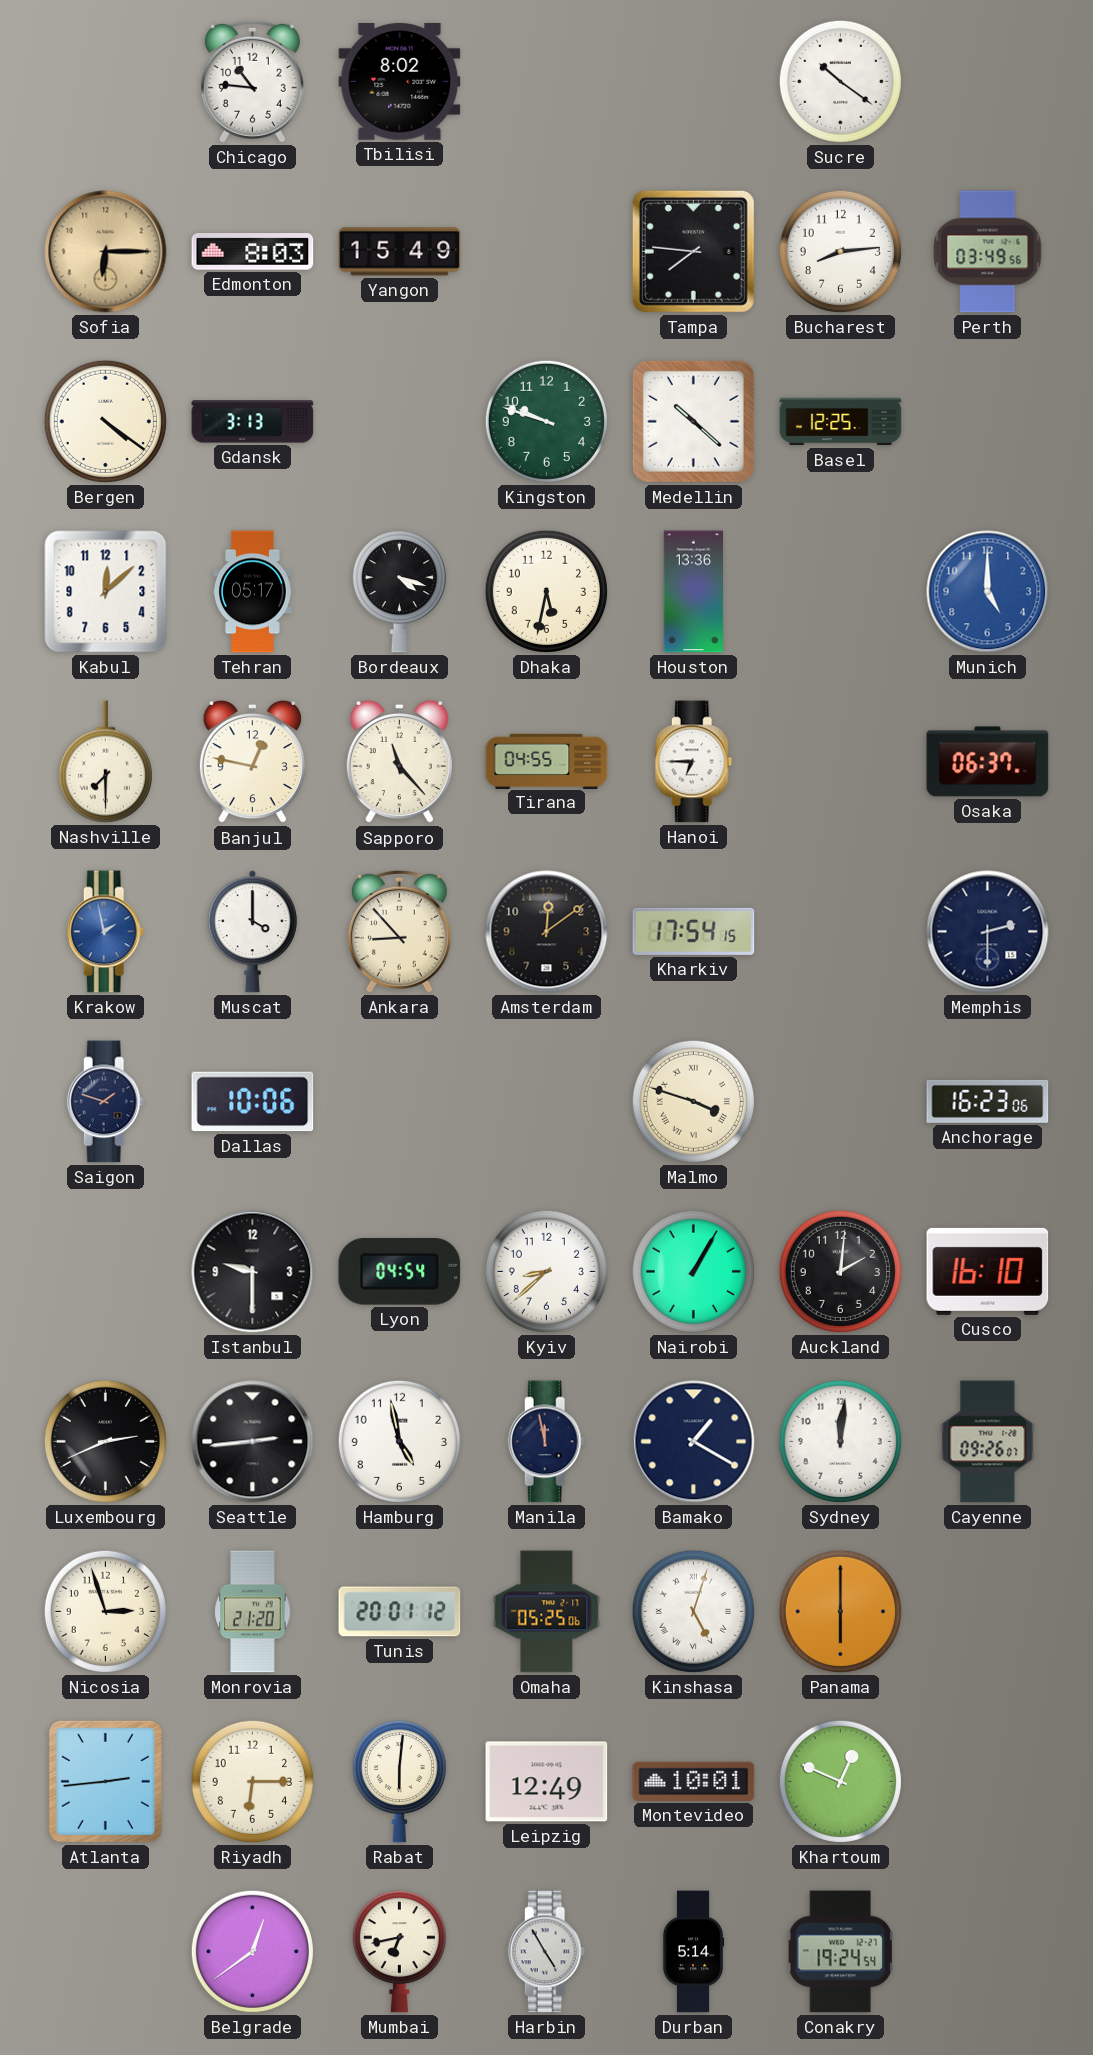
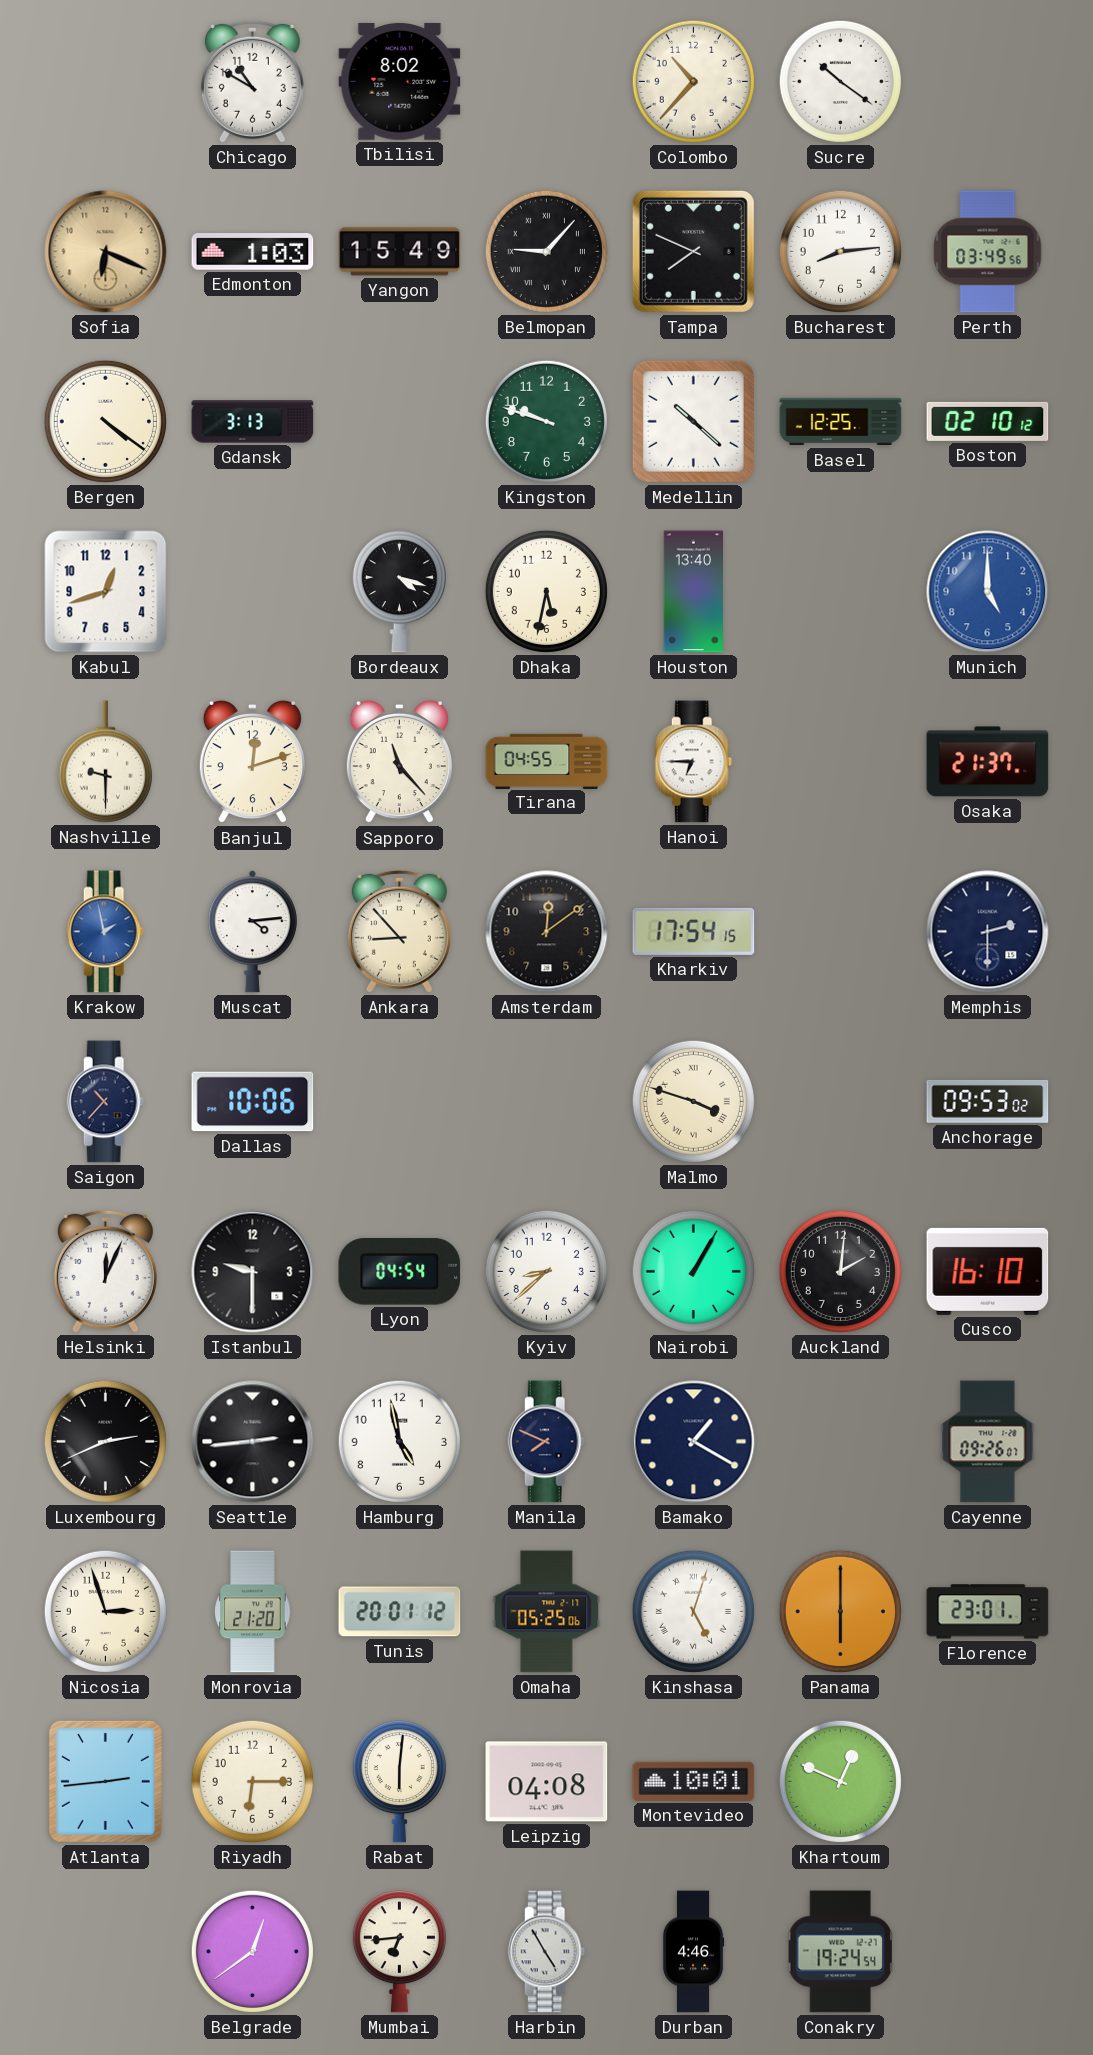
Chicago: 10:46 -> 10:50 (252, 81)
Colombo: none -> 10:37 (693, 81)
Sofia: 6:15 -> 6:19 (106, 252)
Edmonton: 8:03 -> 1:03 (253, 252)
Belmopan: none -> 9:07 (546, 251)
Tampa: 7:46 -> 7:49 (693, 251)
Boston: none -> 02:10 (988, 421)
Kabul: 12:08 -> 12:42 (106, 592)
Tehran: 05:17 -> none (252, 592)
Houston: 13:36 -> 13:40 (694, 592)
Nashville: 7:30 -> 9:30 (105, 762)
Banjul: 12:47 -> 12:12 (252, 762)
Osaka: 06:37 -> 21:37 (988, 762)
Muscat: 4:00 -> 4:14 (252, 932)
Saigon: 1:48 -> 10:37 (106, 1102)
Anchorage: 16:23 -> 09:53 (988, 1101)
Helsinki: none -> 12:04 (105, 1271)
Manila: 11:58 -> 7:49 (547, 1442)
Sydney: 12:01 -> none (840, 1441)
Florence: none -> 23:01 (988, 1612)
Leipzig: 12:49 -> 04:08 (547, 1782)
Mumbai: 6:43 -> 6:44 (399, 1952)
Durban: 5:14 -> 4:46 (693, 1952)
